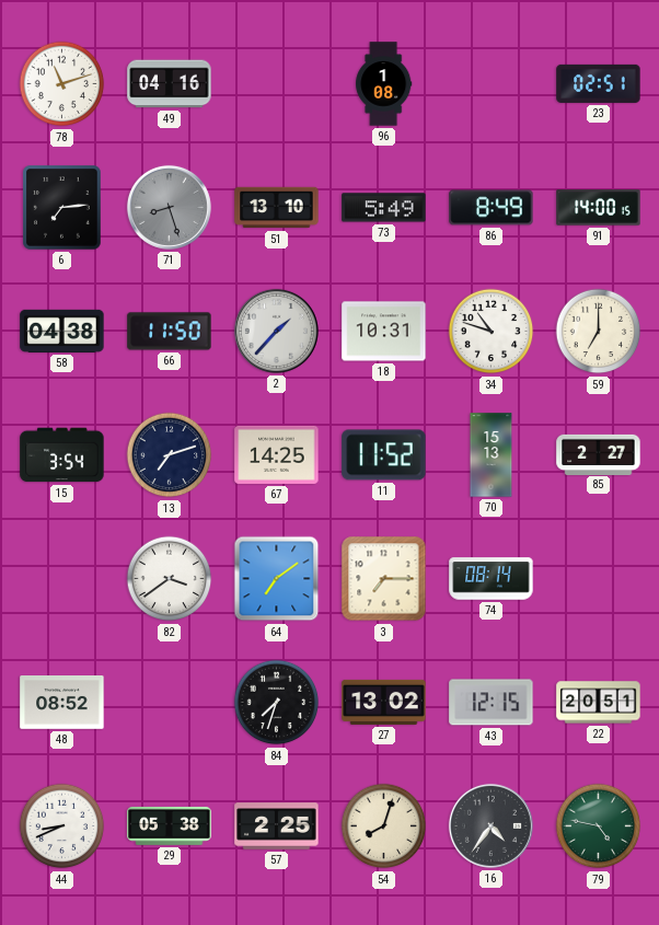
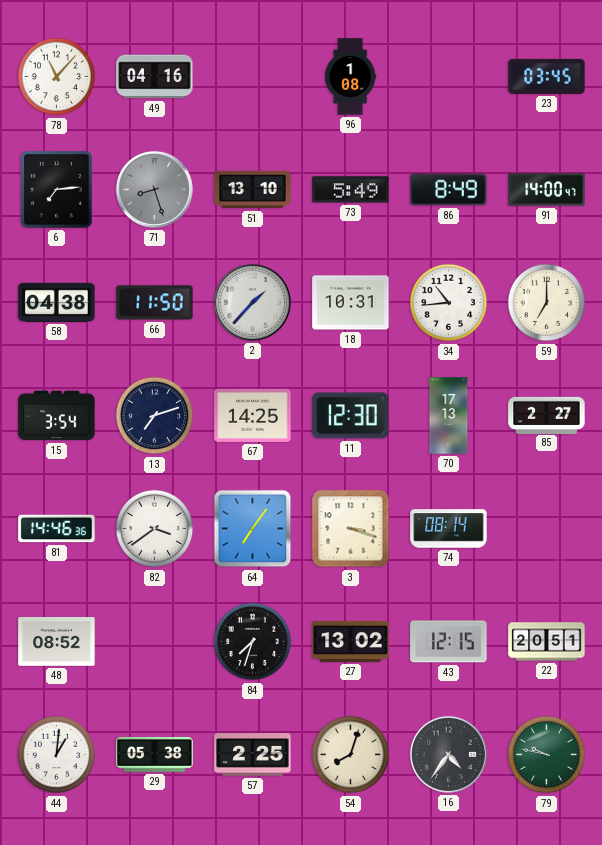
78: 11:12 -> 11:07 (57, 77)
23: 02:51 -> 03:45 (547, 76)
91: 14:00:15 -> 14:00:47 (547, 190)
34: 10:48 -> 10:44 (449, 303)
11: 11:52 -> 12:30 (351, 416)
70: 15:13 -> 17:13 (449, 416)
81: none -> 14:46 (57, 529)
64: 7:09 -> 7:06 (253, 529)
3: 7:15 -> 3:18 (351, 529)
44: 8:41 -> 1:01 (57, 755)
79: 4:47 -> 9:47 (547, 755)
